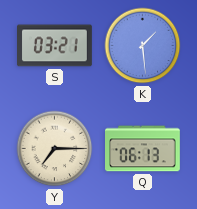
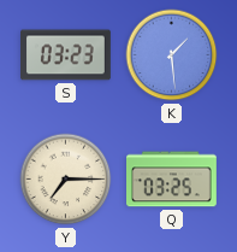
S: 03:21 -> 03:23 (66, 55)
Q: 06:13 -> 03:25 (172, 180)
